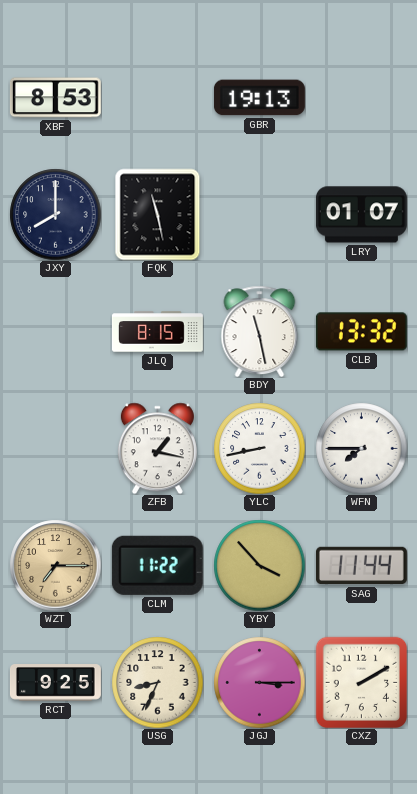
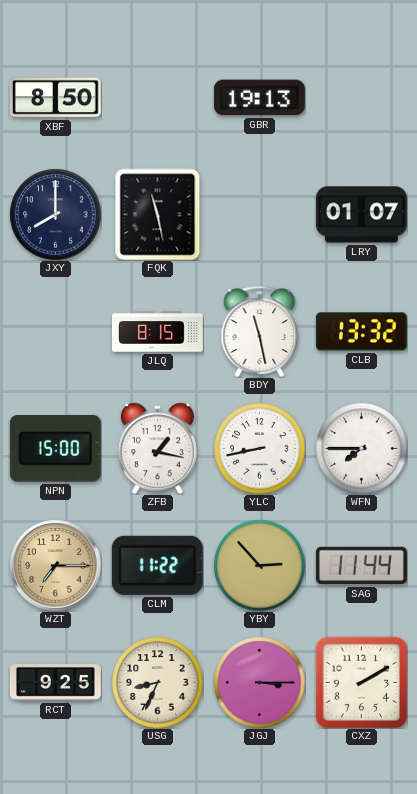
XBF: 8:53 -> 8:50 (55, 98)
NPN: none -> 15:00 (55, 448)
YBY: 3:53 -> 2:53 (259, 565)
